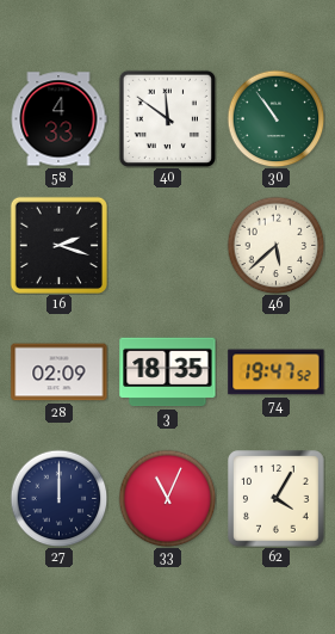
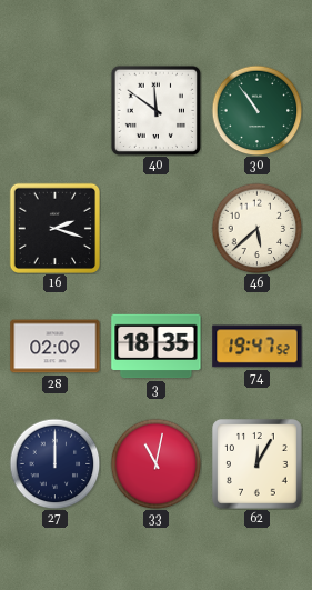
58: 4:33 -> none (58, 119)
33: 11:04 -> 11:02 (155, 463)
62: 4:05 -> 12:05 (258, 464)
